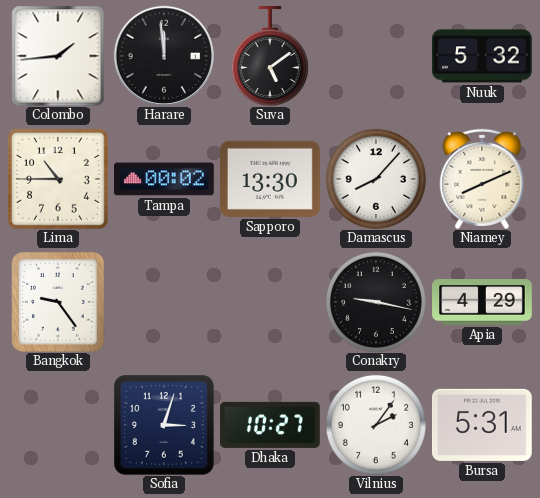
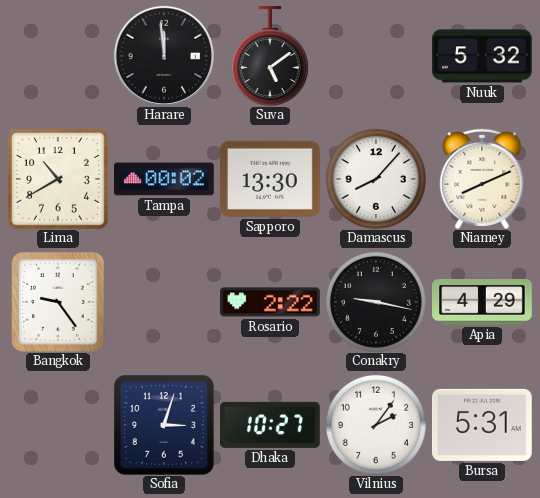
Colombo: 1:44 -> none (58, 56)
Lima: 10:45 -> 10:40 (58, 179)
Rosario: none -> 2:22 (270, 302)
